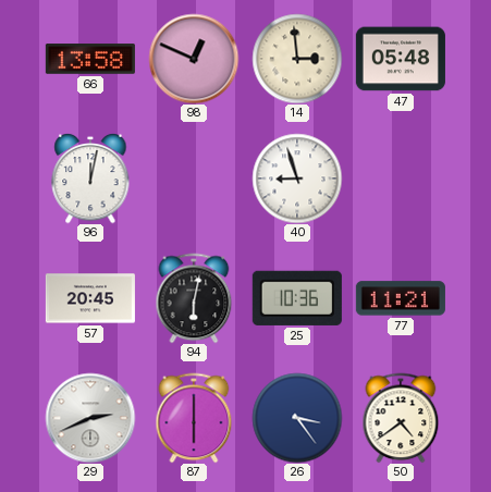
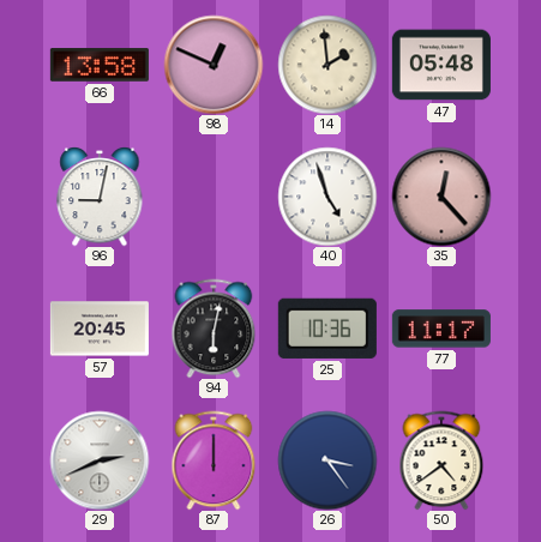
14: 2:59 -> 1:59 (327, 65)
96: 12:02 -> 9:02 (100, 197)
40: 8:57 -> 4:57 (327, 197)
35: none -> 12:23 (441, 197)
77: 11:21 -> 11:17 (441, 329)
87: 6:00 -> 12:00 (214, 460)
